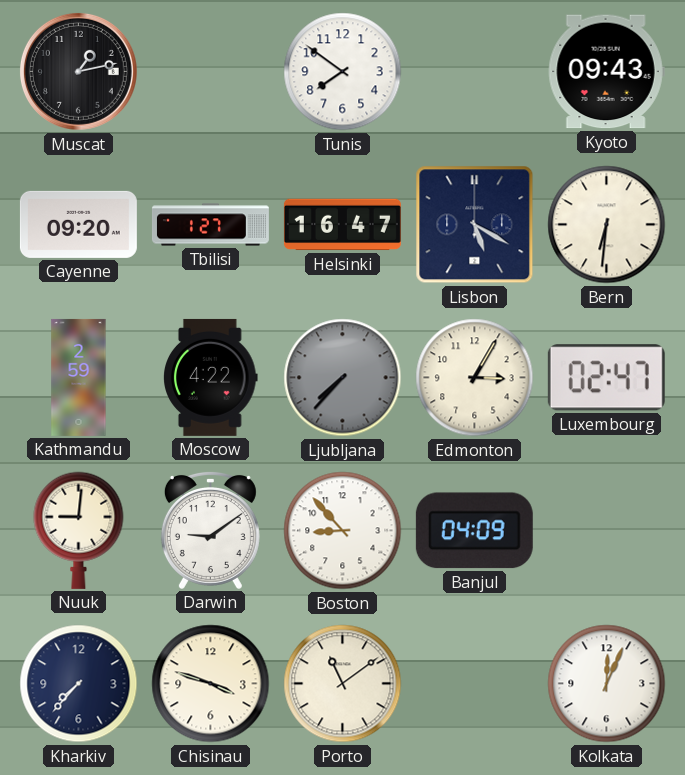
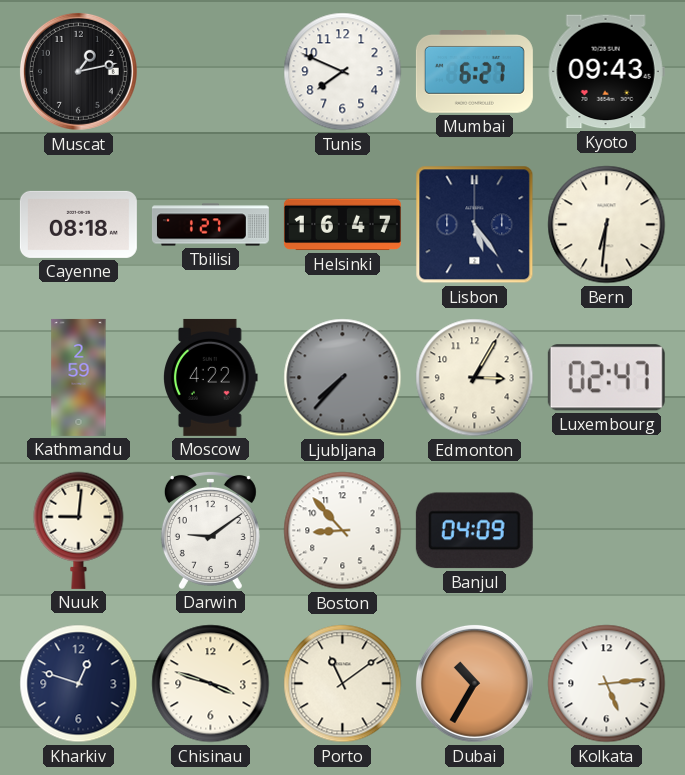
Tunis: 7:51 -> 7:49 (343, 72)
Mumbai: none -> 6:27 (474, 72)
Cayenne: 09:20 -> 08:18 (78, 224)
Lisbon: 5:20 -> 5:24 (475, 225)
Kharkiv: 7:37 -> 12:48 (79, 684)
Dubai: none -> 10:35 (474, 683)
Kolkata: 12:04 -> 5:14 (607, 684)
